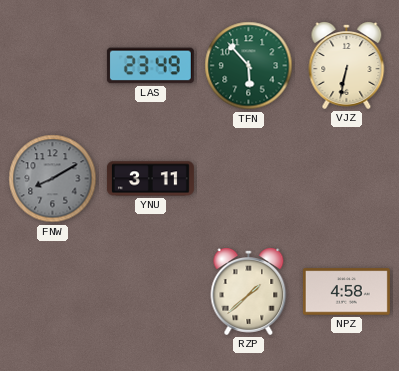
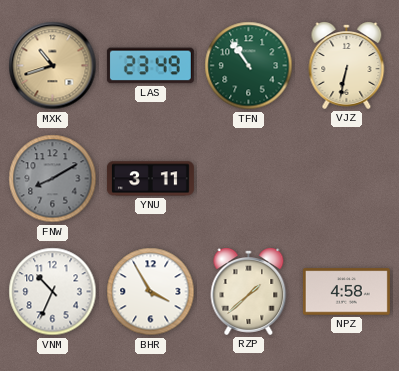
MXK: none -> 10:42 (53, 66)
TFN: 5:53 -> 10:54 (249, 66)
VNM: none -> 10:34 (53, 292)
BHR: none -> 3:55 (151, 292)
